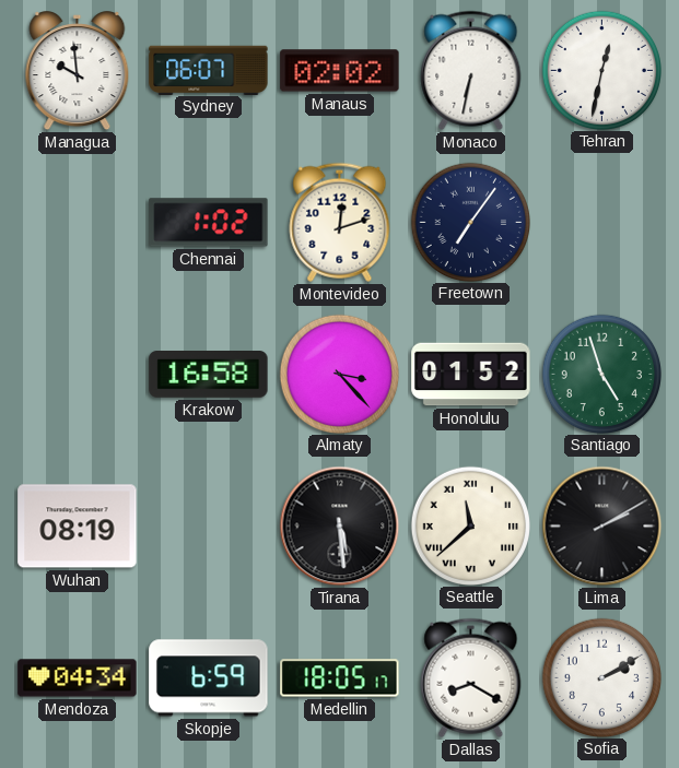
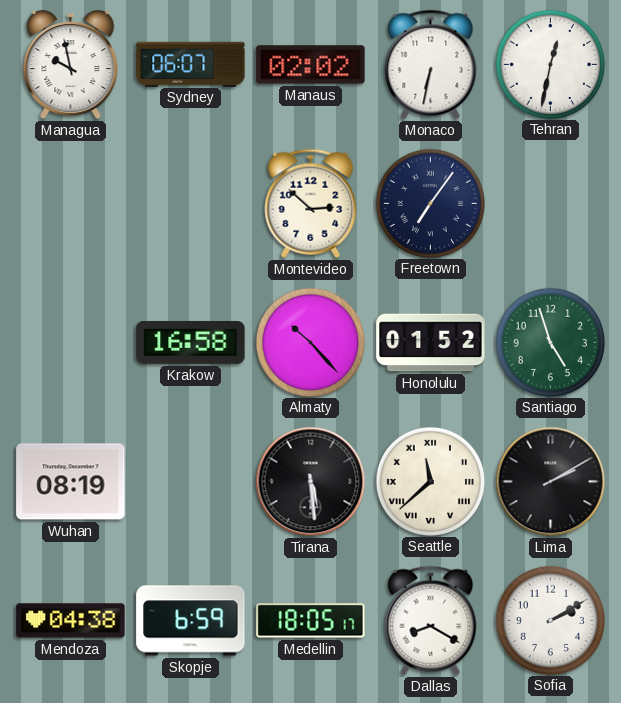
Managua: 9:59 -> 9:58 (71, 65)
Chennai: 1:02 -> none (209, 223)
Montevideo: 12:12 -> 2:52 (311, 203)
Almaty: 3:23 -> 10:23 (310, 342)
Mendoza: 04:34 -> 04:38 (71, 621)
